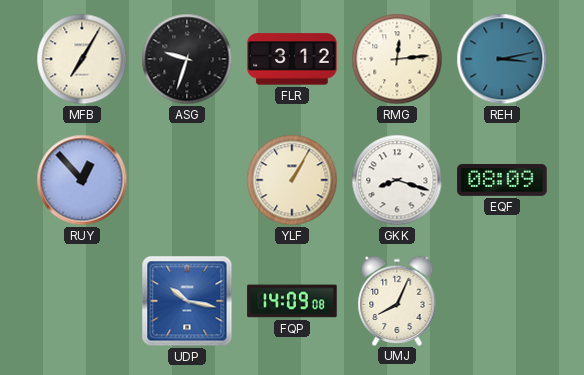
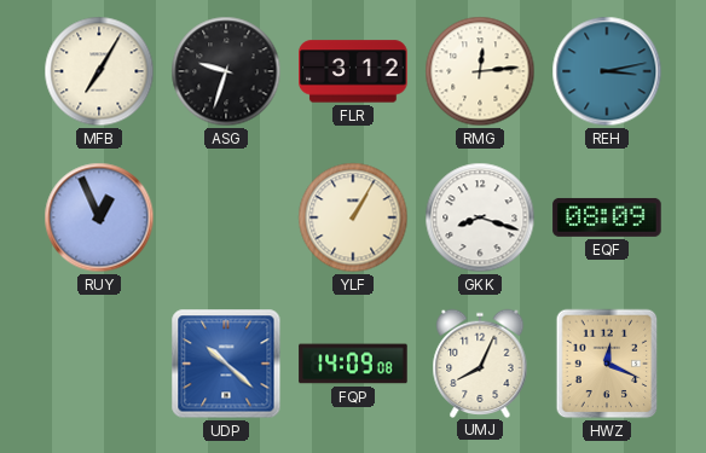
RUY: 12:53 -> 12:56 (99, 217)
UDP: 10:17 -> 10:22 (226, 364)
HWZ: none -> 12:19 (607, 364)
